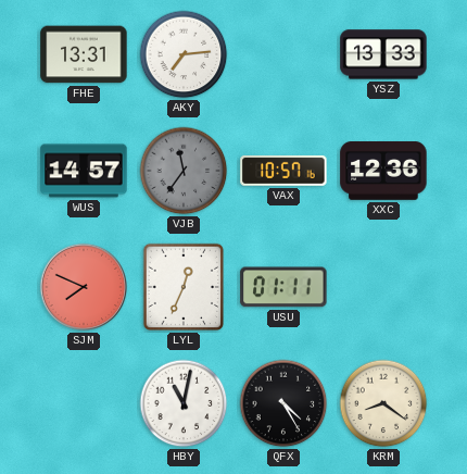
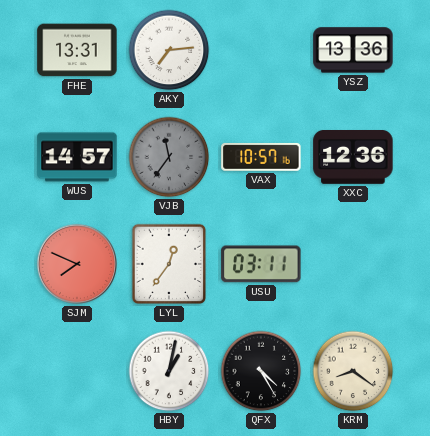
YSZ: 13:33 -> 13:36 (353, 50)
LYL: 12:34 -> 12:36 (169, 264)
USU: 01:11 -> 03:11 (261, 264)
HBY: 11:02 -> 1:02 (169, 371)
